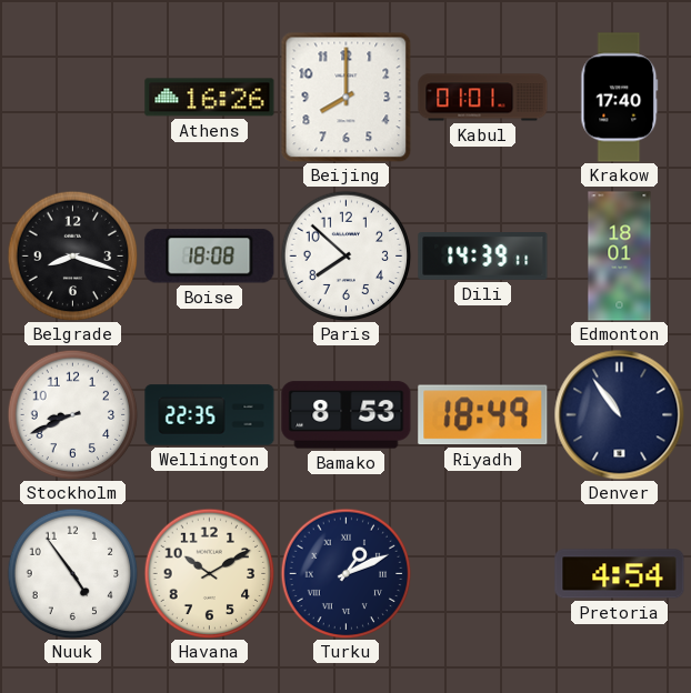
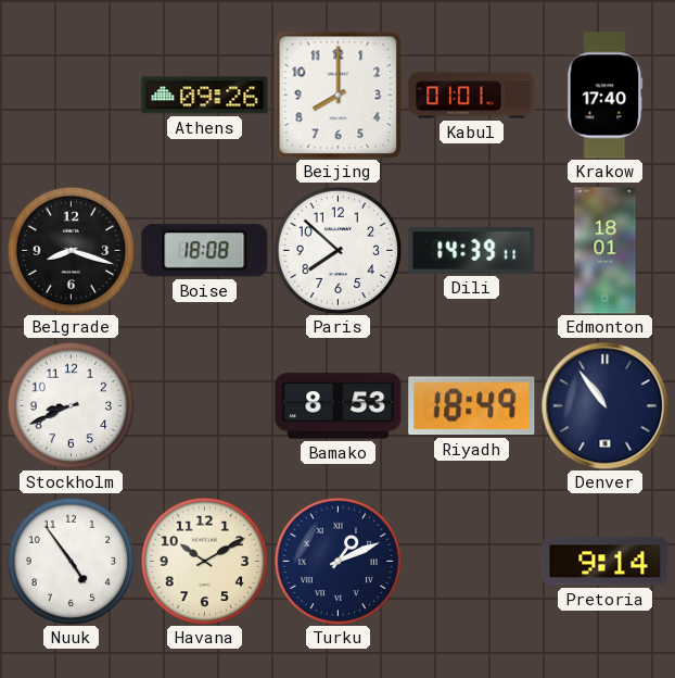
Athens: 16:26 -> 09:26 (205, 96)
Wellington: 22:35 -> none (210, 415)
Pretoria: 4:54 -> 9:14 (606, 562)
